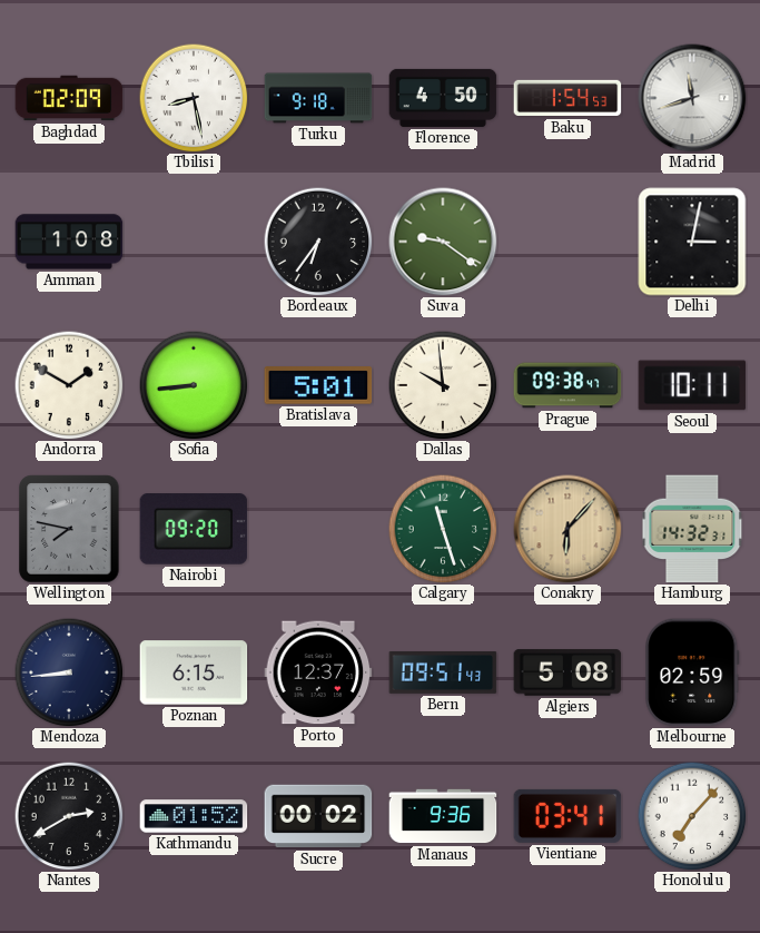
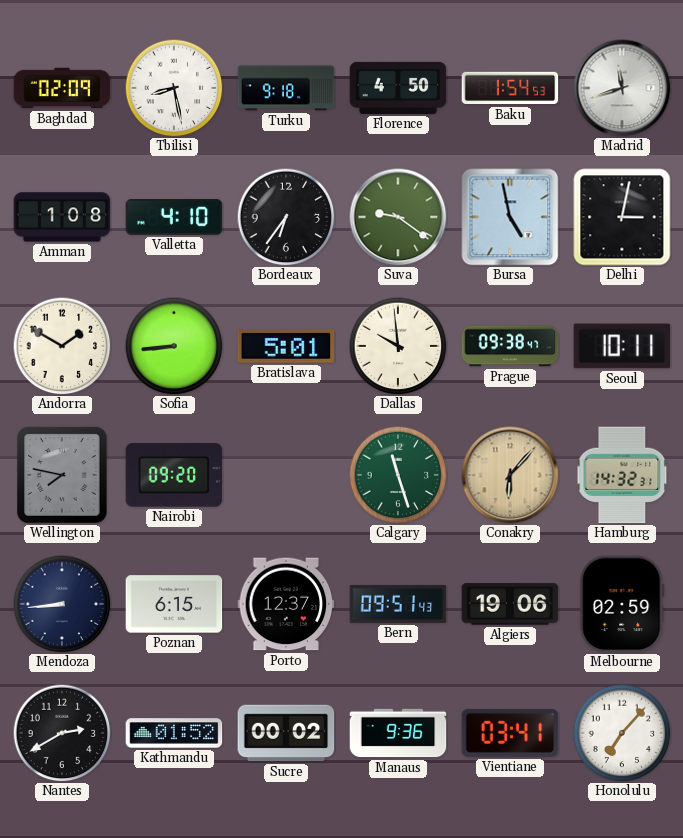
Valletta: none -> 4:10 (174, 218)
Bursa: none -> 4:58 (510, 217)
Algiers: 5:08 -> 19:06 (510, 604)
